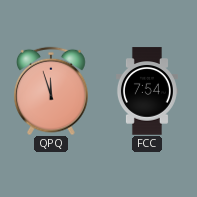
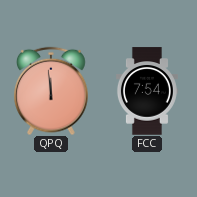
QPQ: 11:57 -> 11:59 (52, 91)
